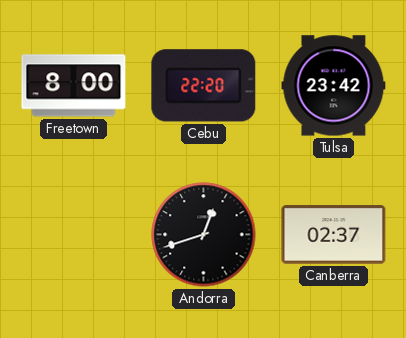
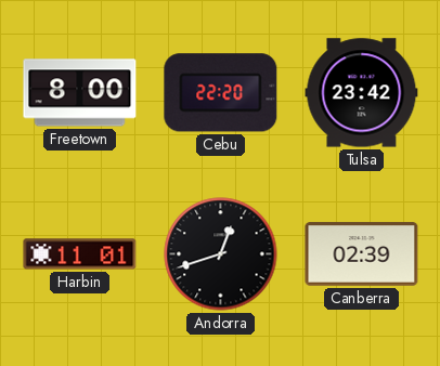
Harbin: none -> 11:01 (80, 254)
Canberra: 02:37 -> 02:39 (362, 254)
